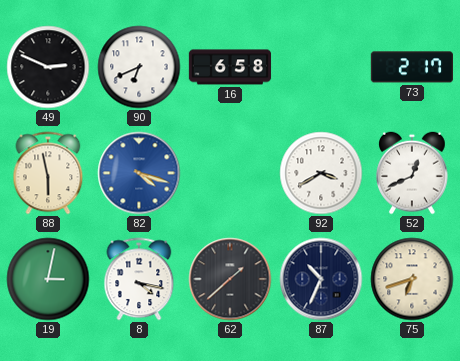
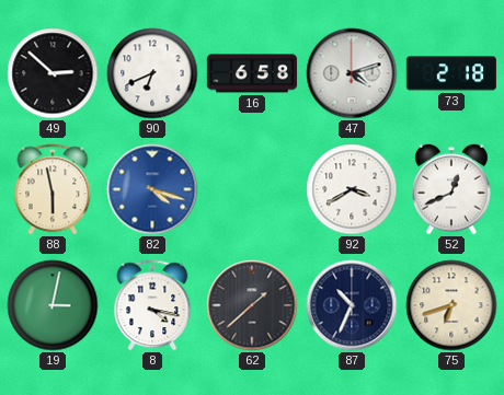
49: 2:49 -> 2:52 (53, 73)
47: none -> 4:12 (352, 73)
73: 2:17 -> 2:18 (450, 73)
